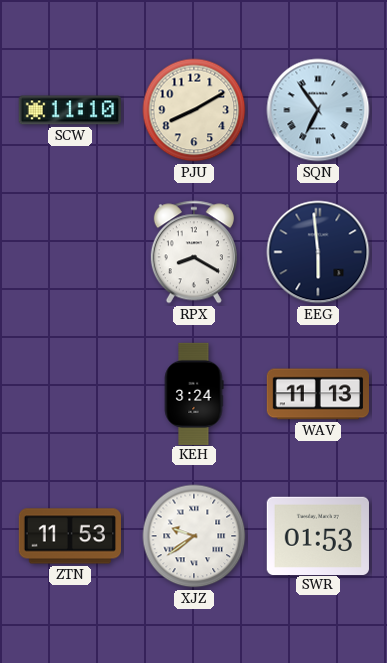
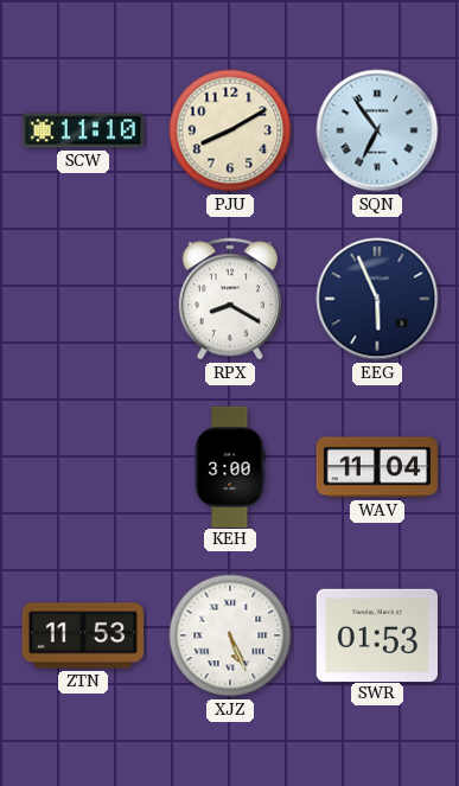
EEG: 5:59 -> 5:56 (377, 299)
KEH: 3:24 -> 3:00 (230, 466)
WAV: 11:13 -> 11:04 (376, 467)
XJZ: 9:39 -> 5:26 (230, 635)
